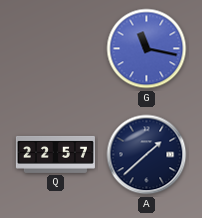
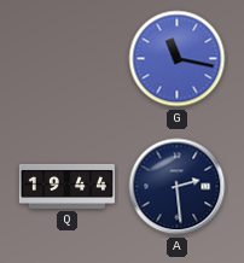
Q: 22:57 -> 19:44 (66, 186)
A: 1:38 -> 2:29 (178, 187)
